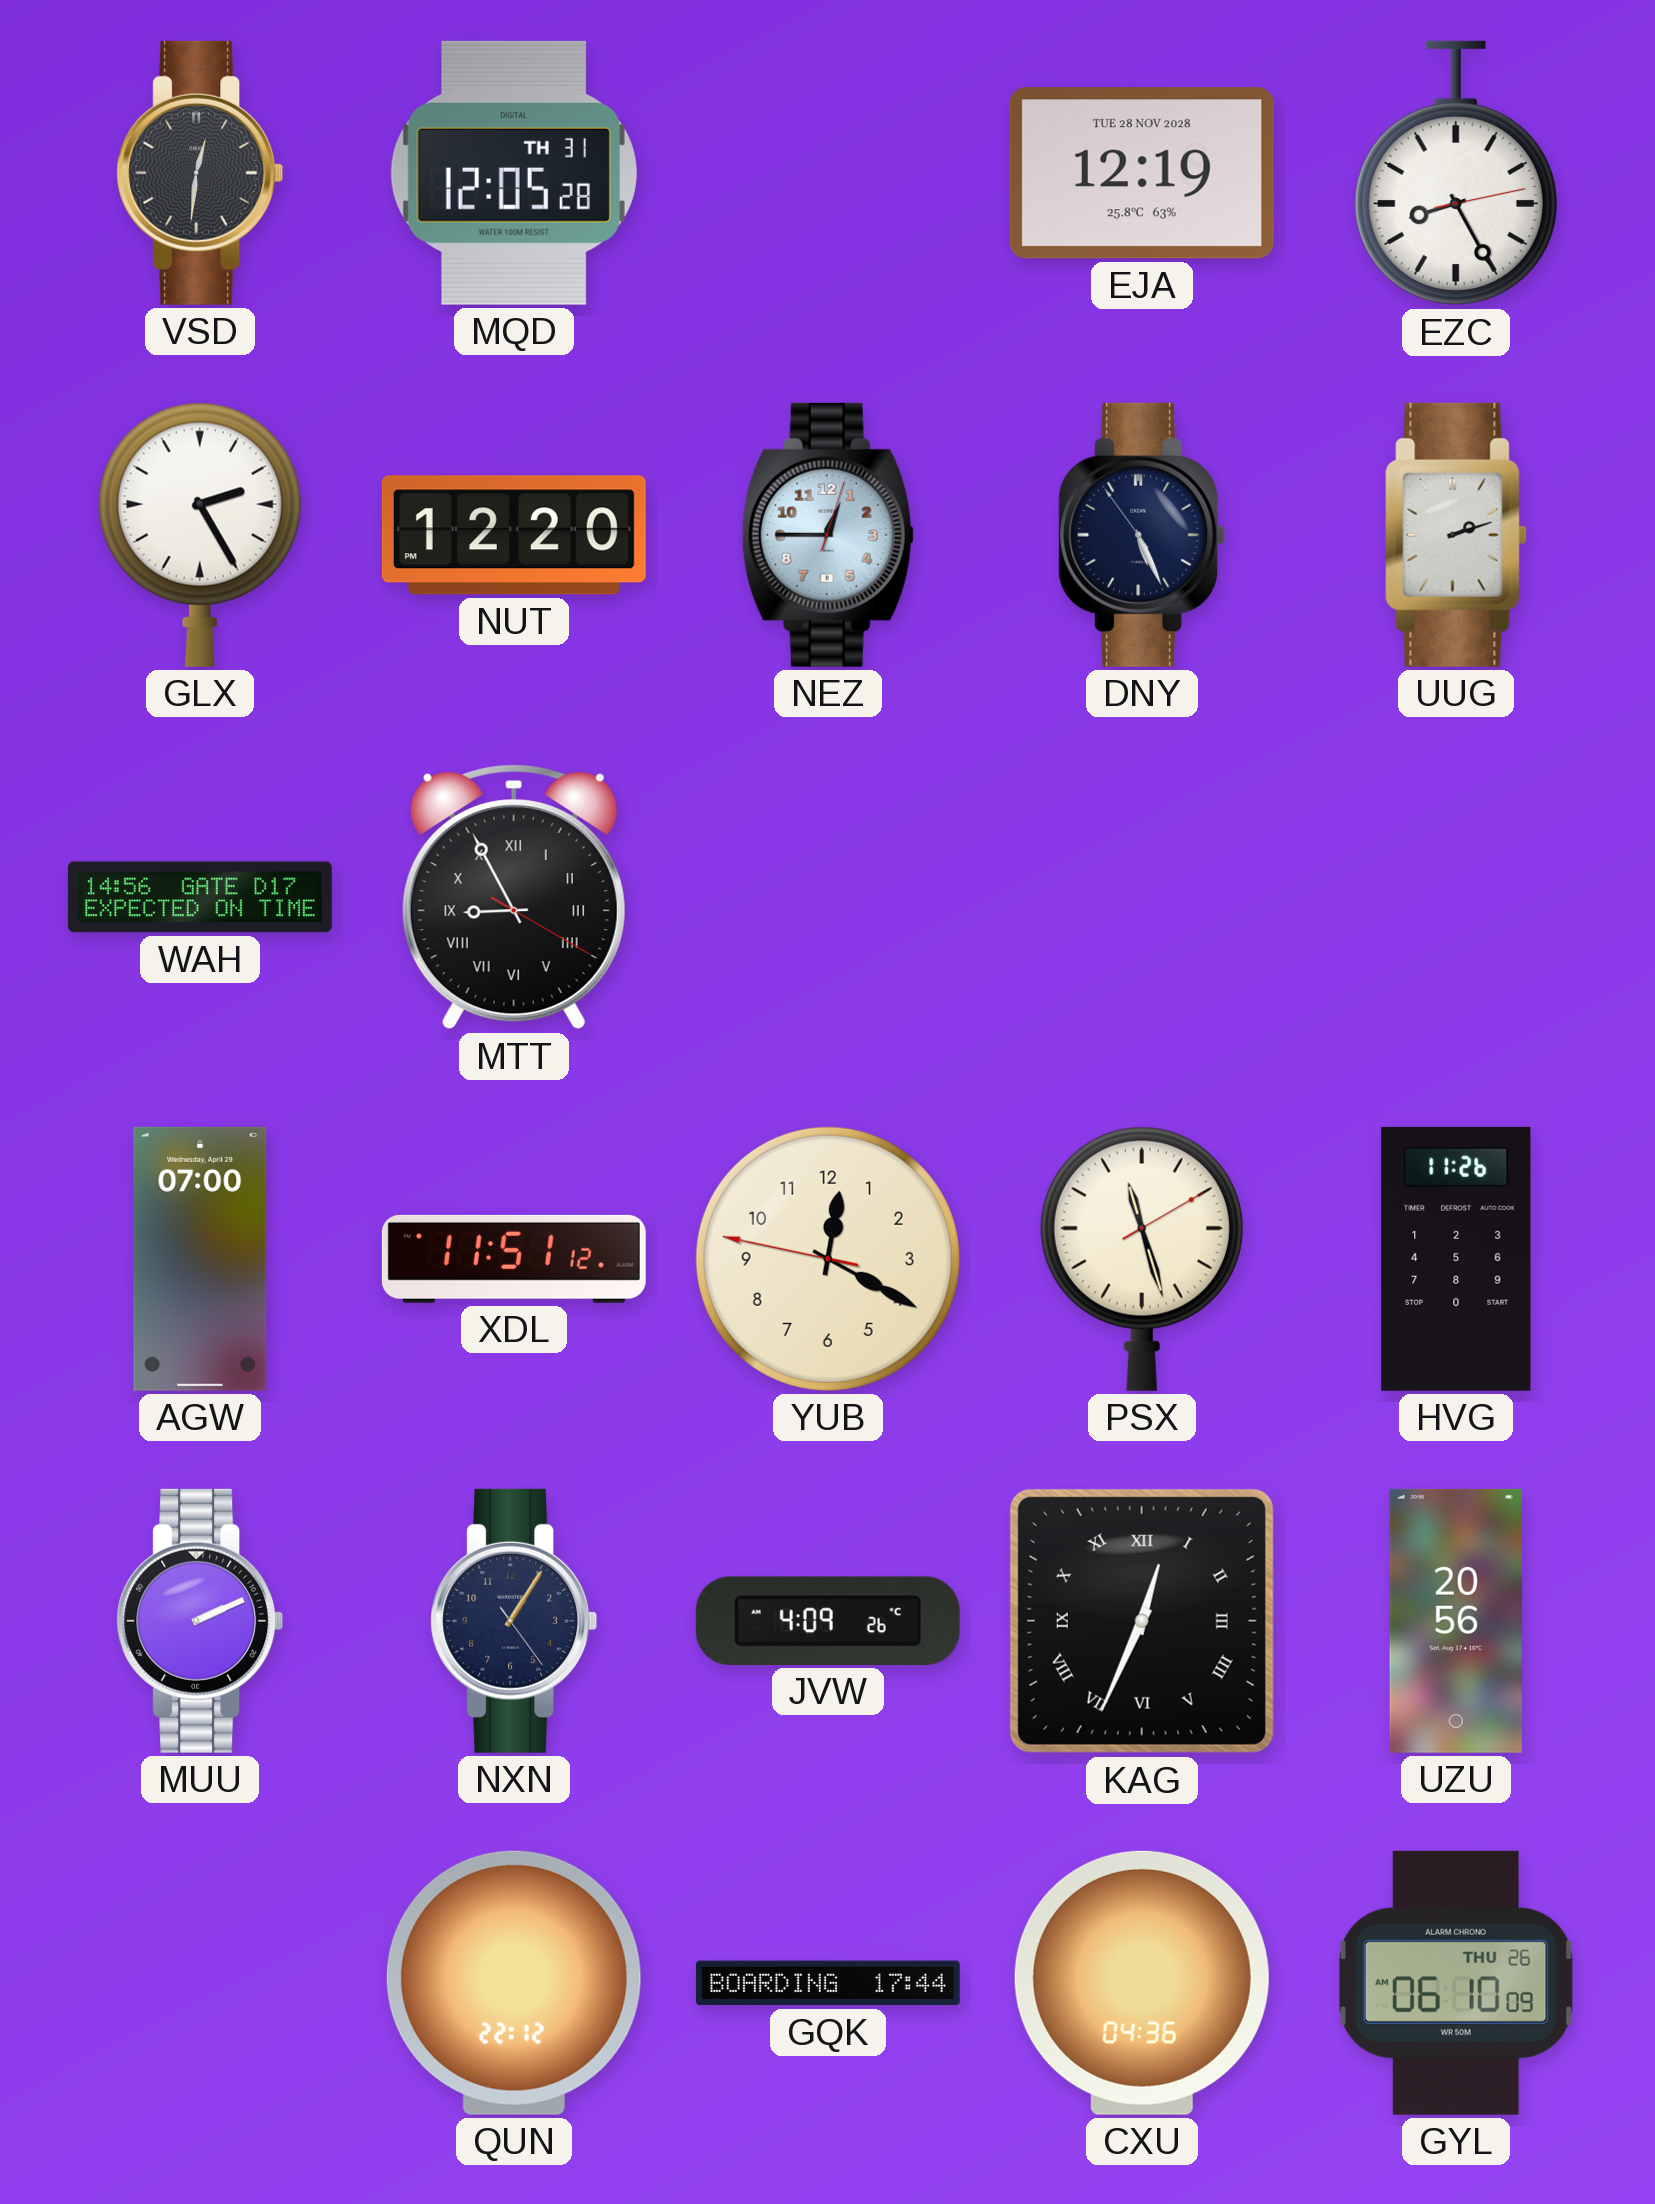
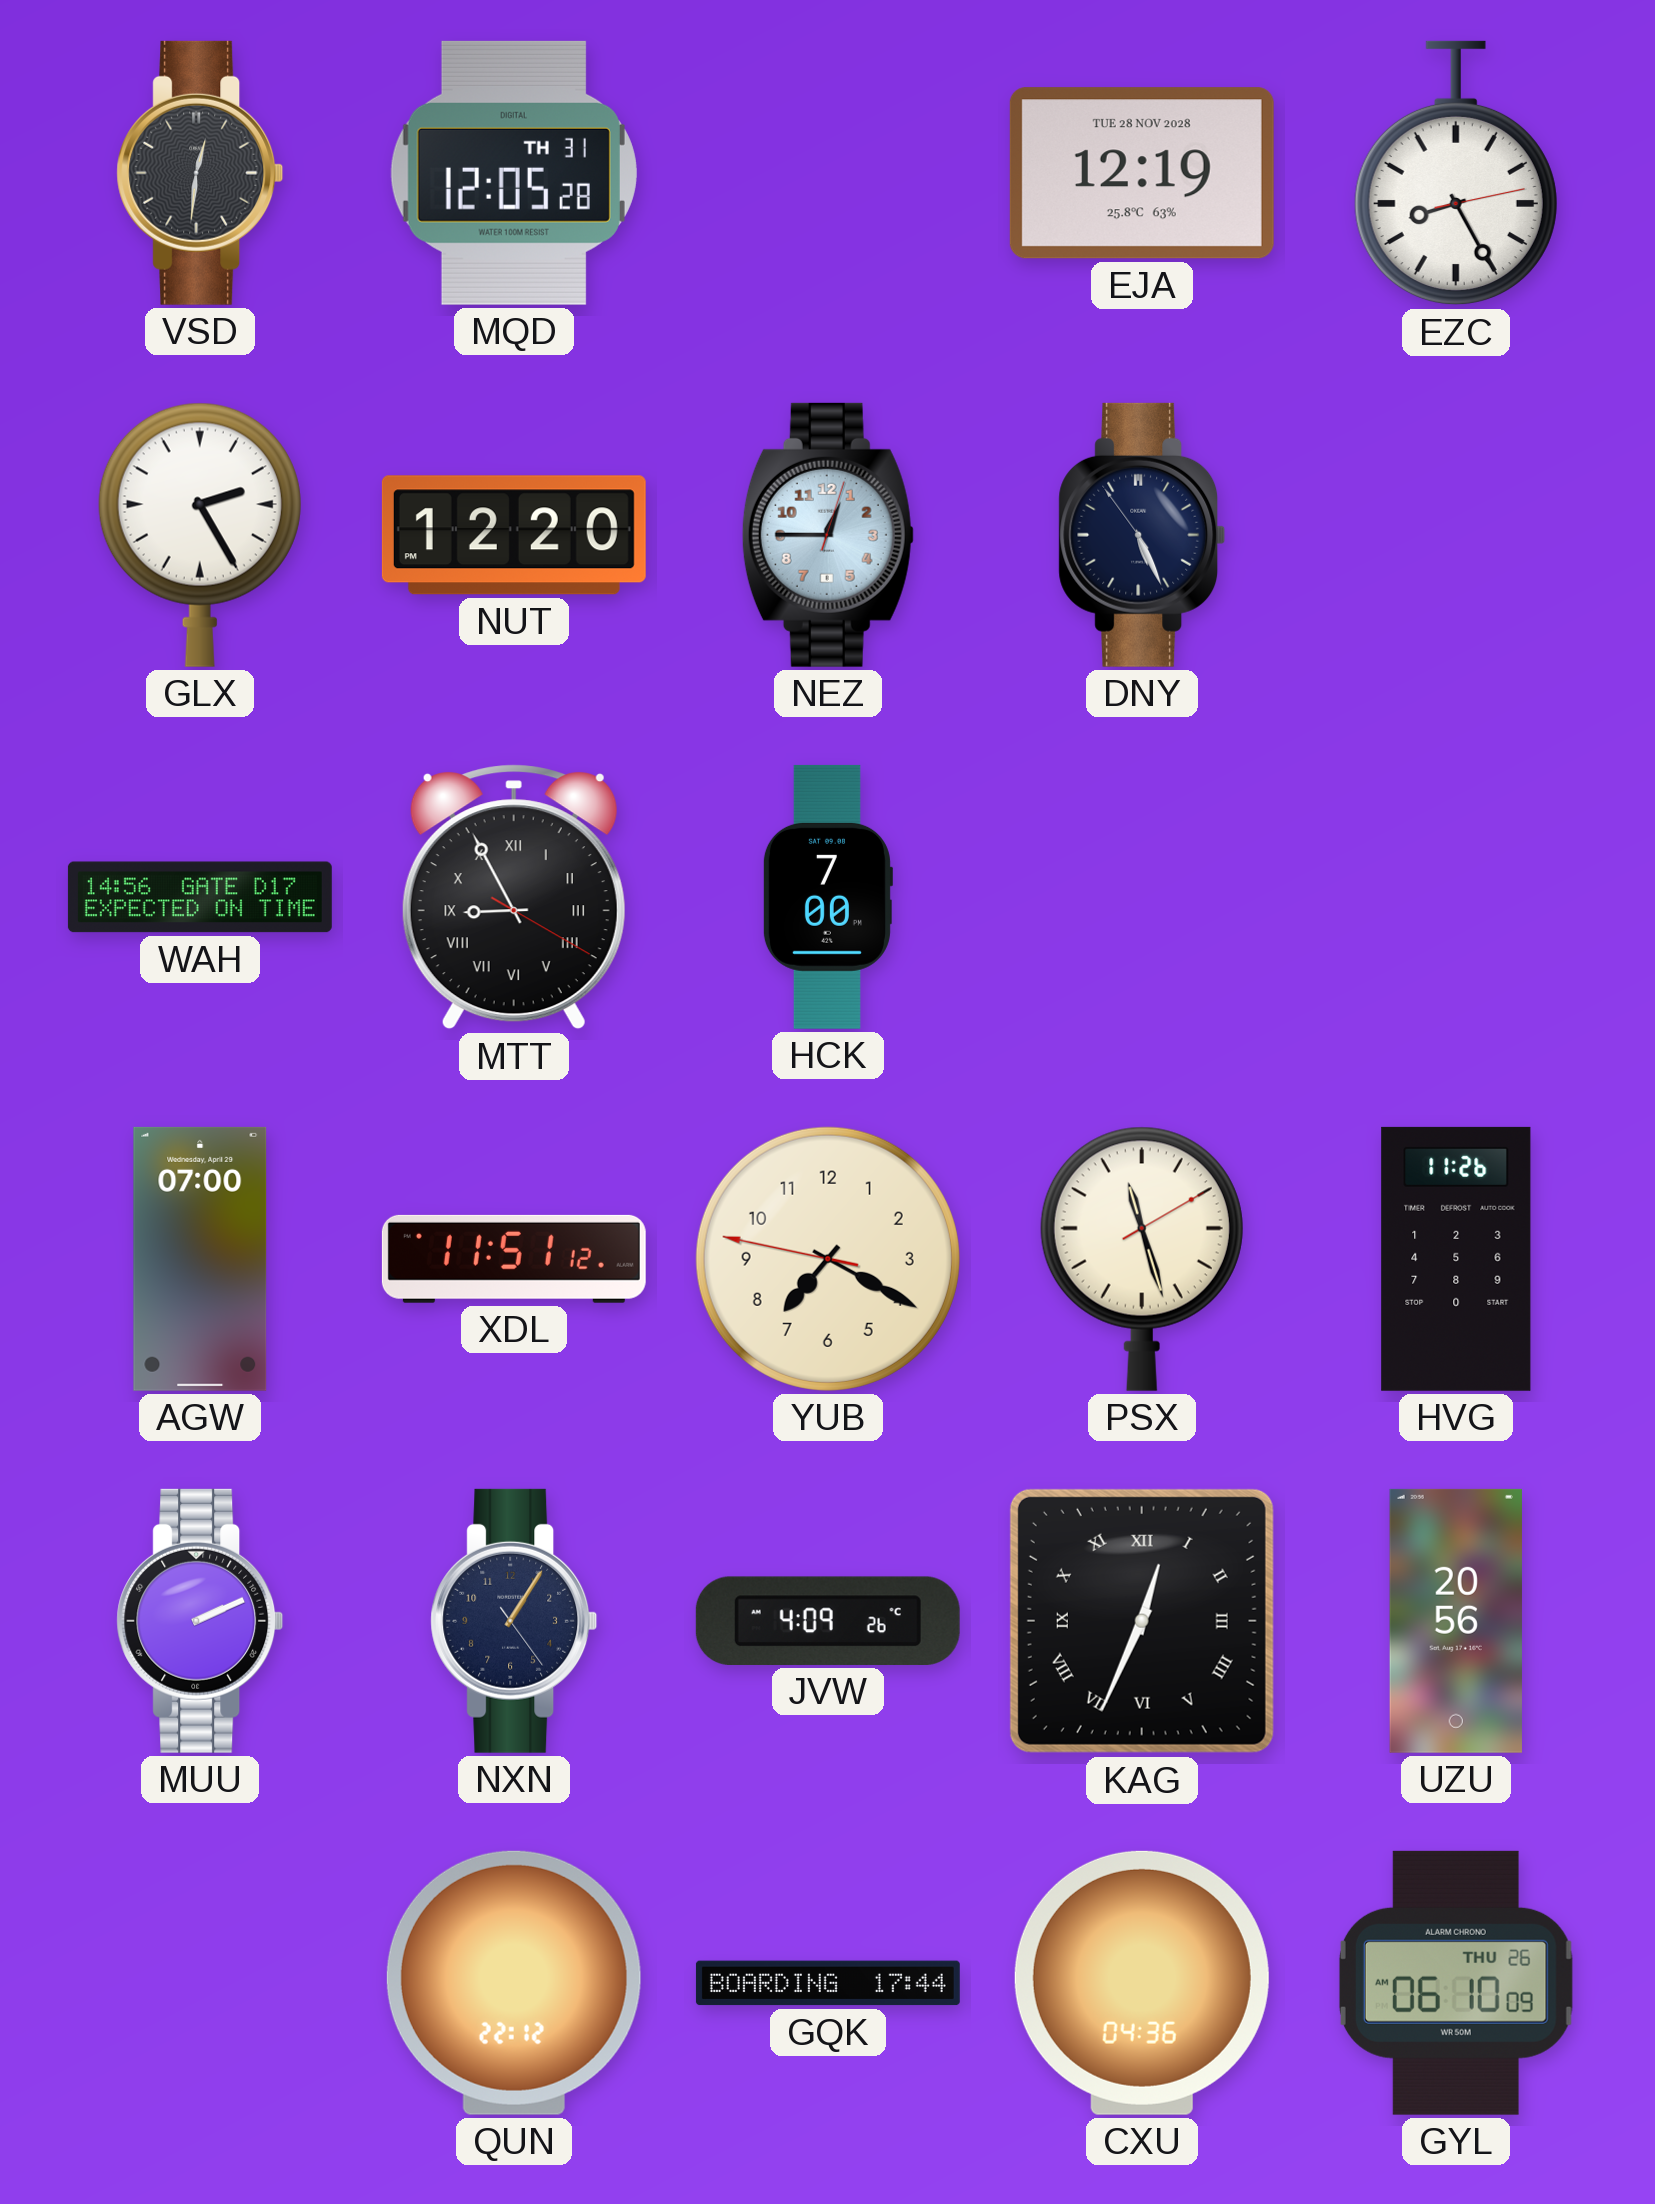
UUG: 2:12 -> none (1456, 535)
HCK: none -> 7:00 (827, 897)
YUB: 12:19 -> 7:19 (828, 1259)
